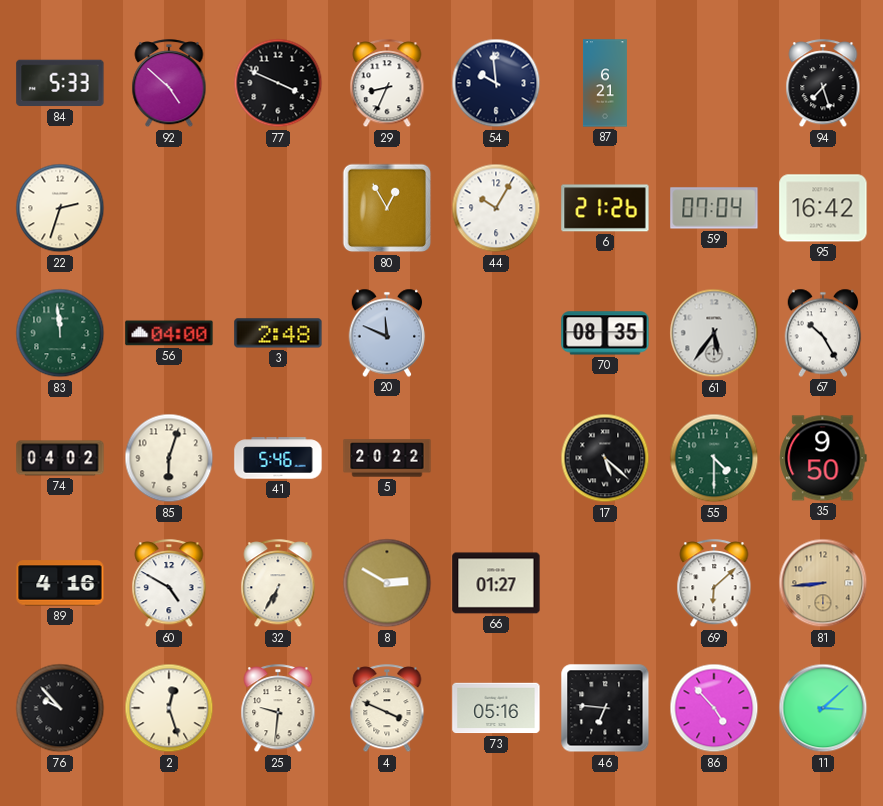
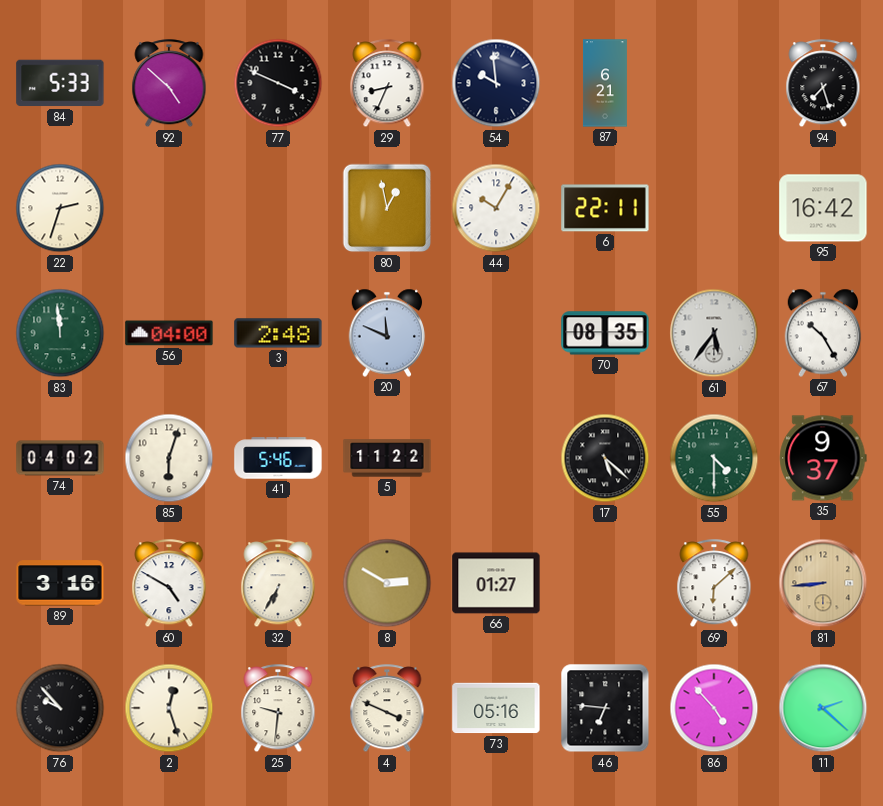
80: 12:55 -> 12:58 (387, 208)
6: 21:26 -> 22:11 (605, 208)
59: 07:04 -> none (714, 208)
5: 20:22 -> 11:22 (387, 458)
35: 9:50 -> 9:37 (823, 458)
89: 4:16 -> 3:16 (60, 583)
11: 3:08 -> 2:22 (823, 708)
